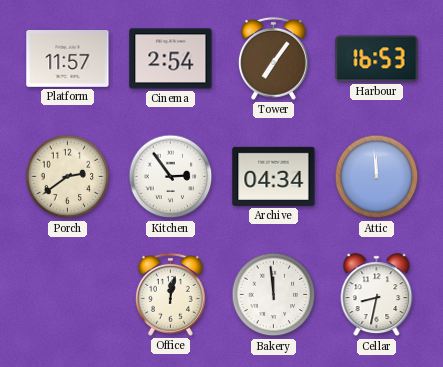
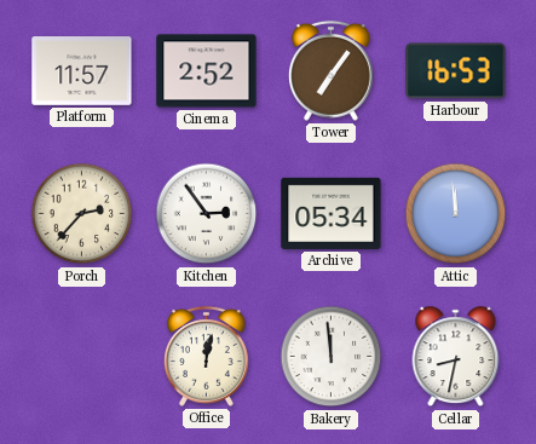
Cinema: 2:54 -> 2:52 (207, 71)
Porch: 2:39 -> 2:37 (82, 214)
Archive: 04:34 -> 05:34 (332, 213)
